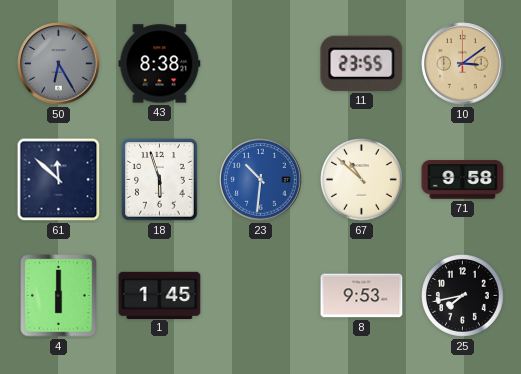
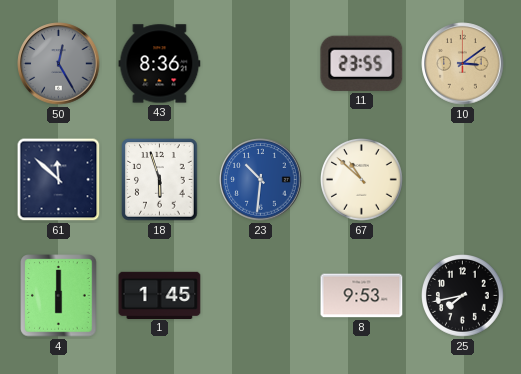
50: 6:25 -> 12:25 (59, 64)
43: 8:38 -> 8:36 (160, 64)
71: 9:58 -> none (463, 180)
